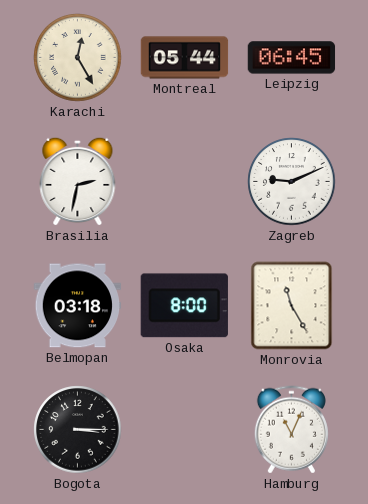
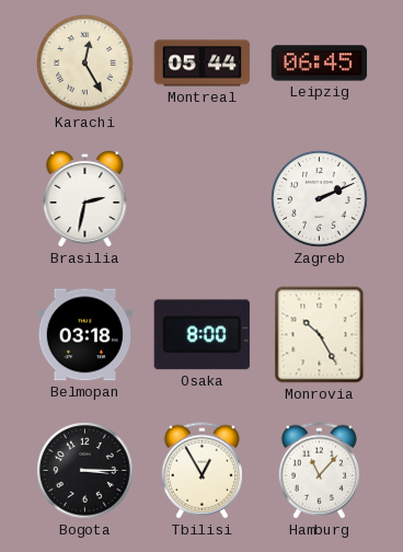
Zagreb: 9:11 -> 2:11 (320, 199)
Monrovia: 11:25 -> 10:25 (320, 335)
Tbilisi: none -> 12:55 (201, 471)
Hamburg: 11:04 -> 11:07 (319, 471)
